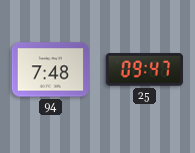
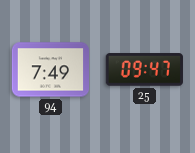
94: 7:48 -> 7:49 (50, 70)
